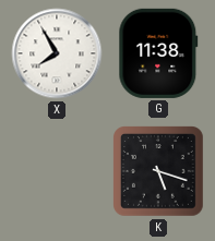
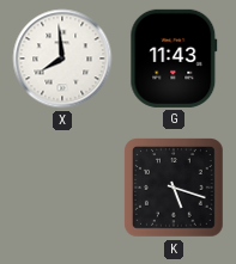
X: 7:55 -> 7:59 (62, 59)
G: 11:38 -> 11:43 (174, 59)
